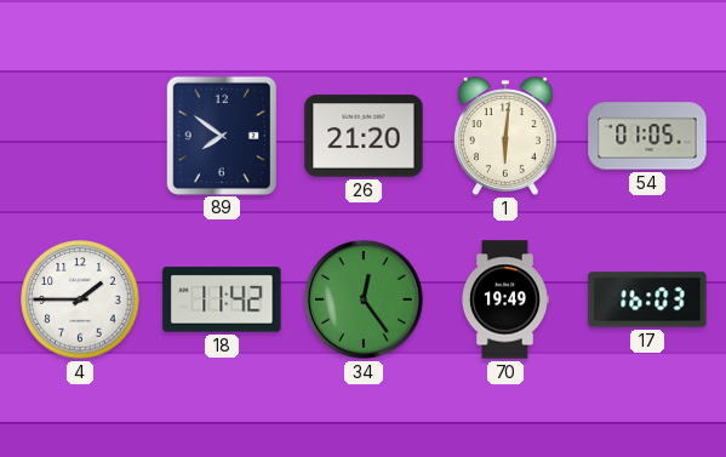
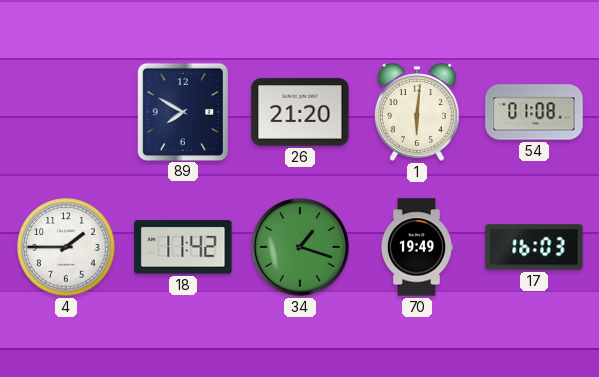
89: 7:51 -> 7:50 (182, 111)
54: 01:05 -> 01:08 (534, 112)
34: 12:24 -> 1:18 (300, 247)
